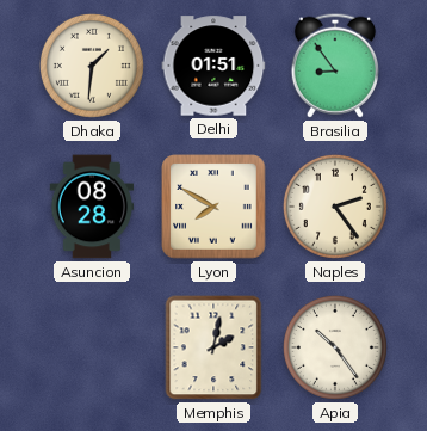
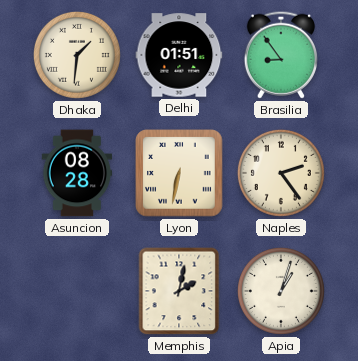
Lyon: 7:50 -> 6:32 (179, 173)
Apia: 10:24 -> 1:03 (281, 291)
